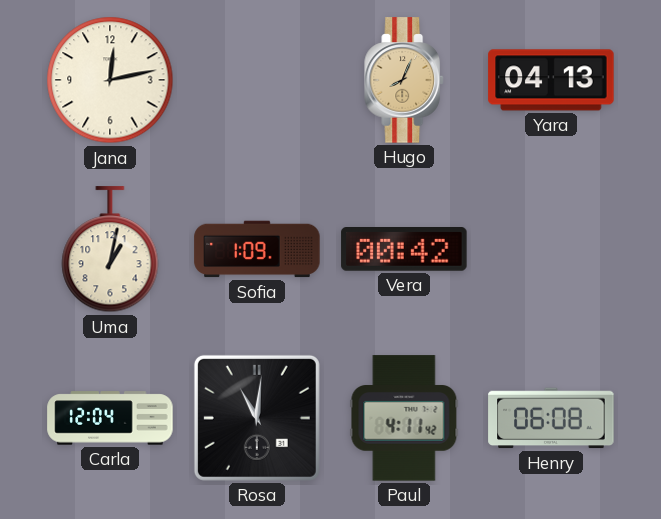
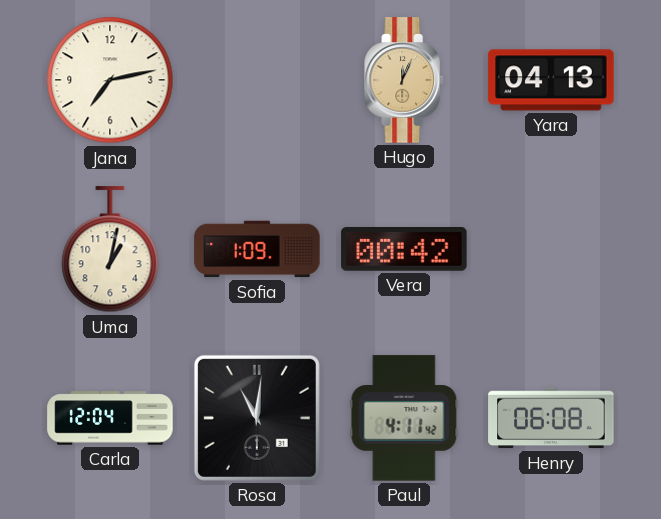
Jana: 12:13 -> 7:13 (110, 80)
Hugo: 8:04 -> 12:04 (404, 80)
